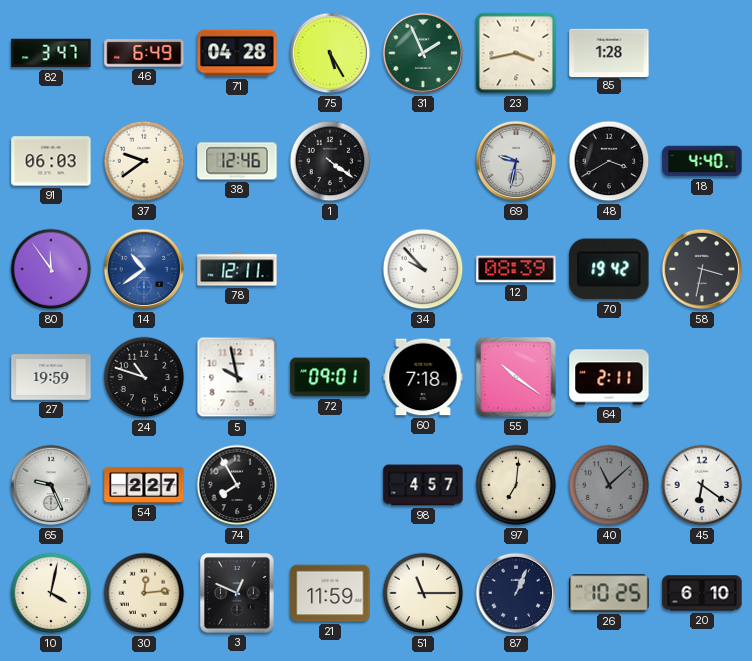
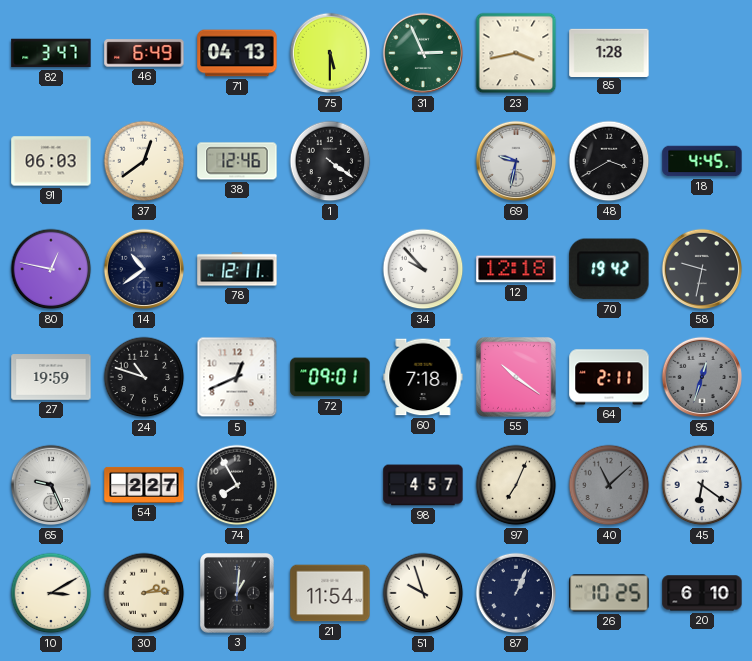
71: 04:28 -> 04:13 (237, 53)
75: 5:25 -> 5:30 (330, 53)
31: 1:56 -> 2:56 (423, 53)
37: 9:39 -> 12:39 (144, 161)
18: 4:40 -> 4:45 (702, 161)
80: 11:54 -> 12:47 (51, 269)
14 dial: blue -> navy (144, 269)
12: 08:39 -> 12:18 (516, 269)
58: 3:32 -> 9:32 (702, 269)
5: 9:58 -> 12:41 (237, 377)
95: none -> 12:33 (702, 377)
97: 7:01 -> 7:04 (516, 485)
10: 4:02 -> 3:10 (51, 593)
30: 12:14 -> 2:14 (144, 593)
3: 12:49 -> 1:01 (238, 594)
21: 11:59 -> 11:54 (330, 593)
51: 11:15 -> 9:57 (423, 593)
